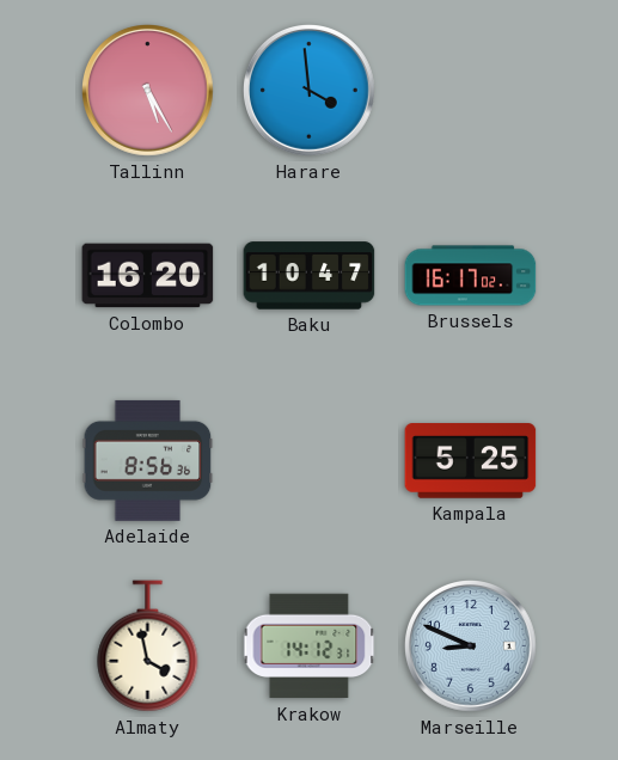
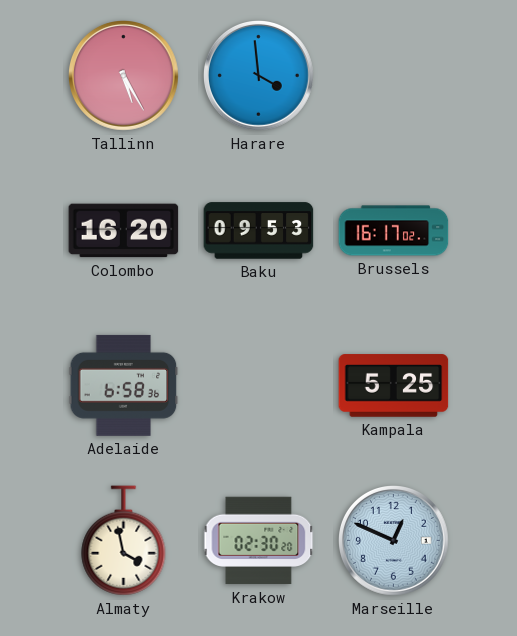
Baku: 10:47 -> 09:53 (259, 231)
Adelaide: 8:56 -> 6:58 (124, 385)
Krakow: 14:12 -> 02:30 (259, 541)
Marseille: 8:49 -> 12:49 (394, 541)
